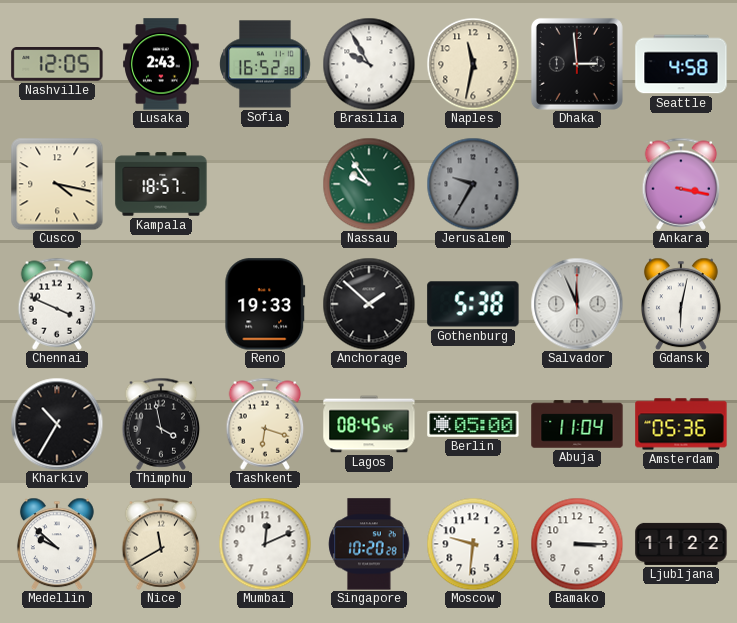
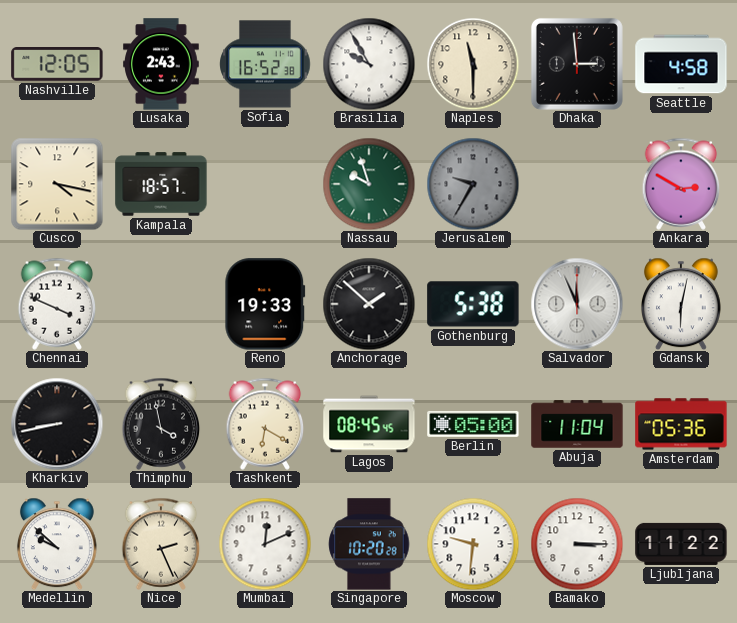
Naples: 11:32 -> 11:30 (473, 64)
Nassau: 9:54 -> 9:57 (369, 184)
Ankara: 3:17 -> 2:50 (681, 184)
Kharkiv: 10:35 -> 8:43 (57, 424)
Tashkent: 6:18 -> 6:20 (265, 424)
Nice: 11:40 -> 2:26 (161, 544)
